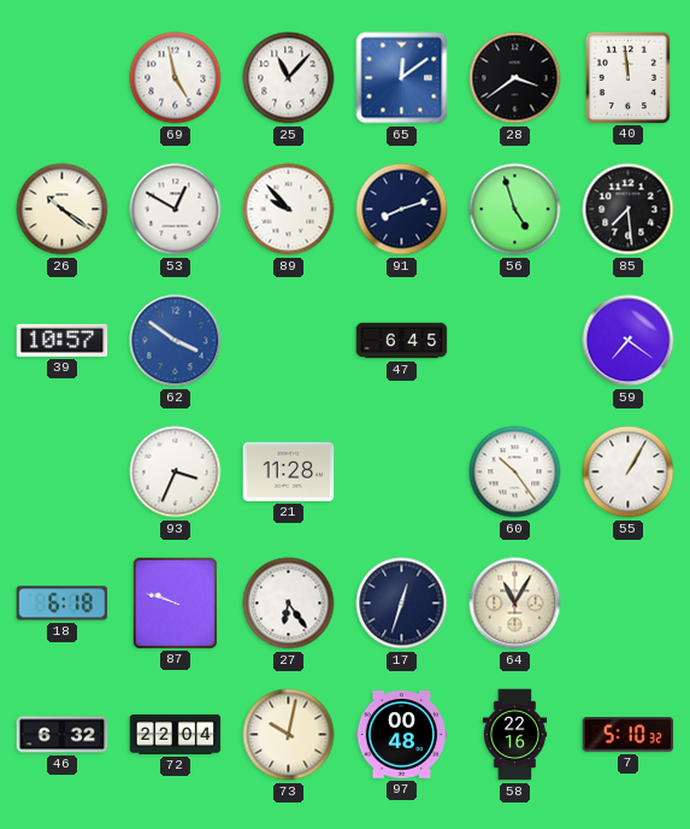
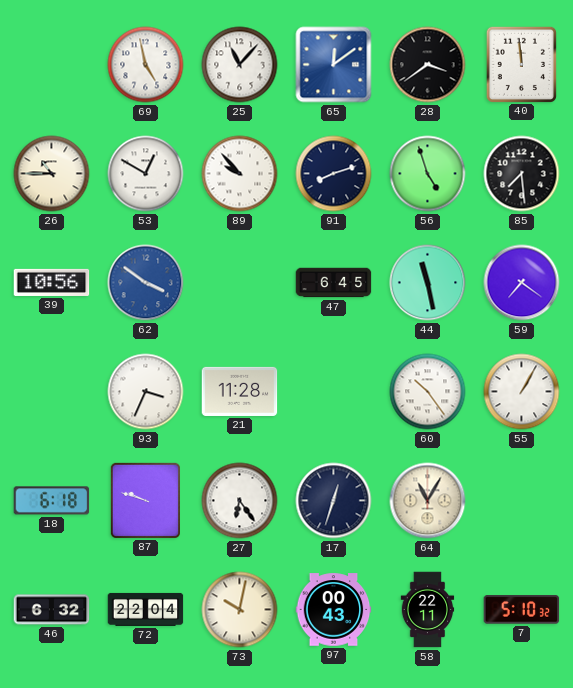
26: 10:21 -> 10:45 (52, 174)
39: 10:57 -> 10:56 (52, 282)
44: none -> 11:28 (428, 283)
97: 00:48 -> 00:43 (334, 610)
58: 22:16 -> 22:11 (428, 610)
